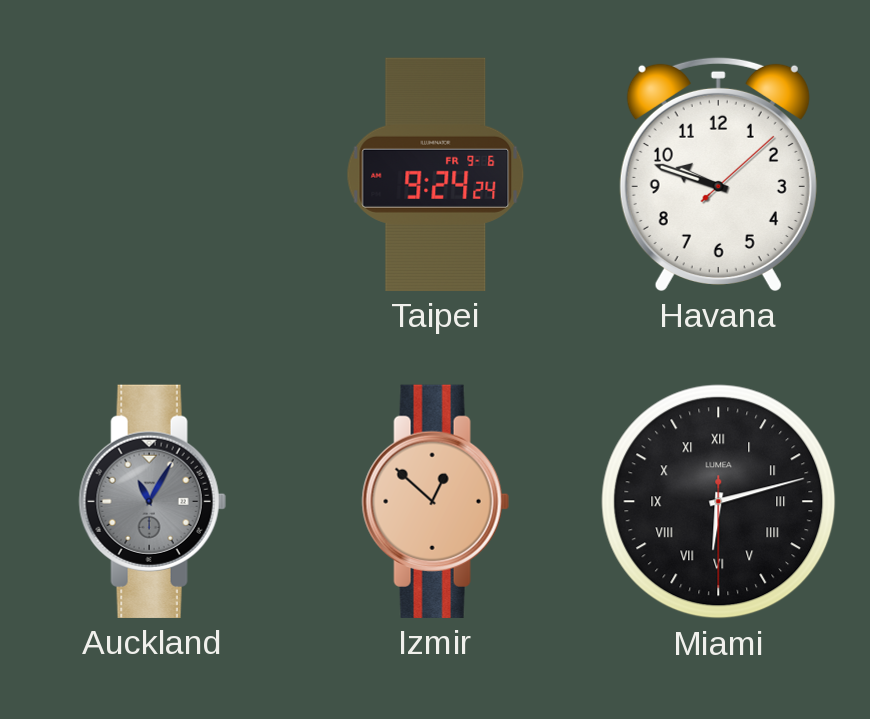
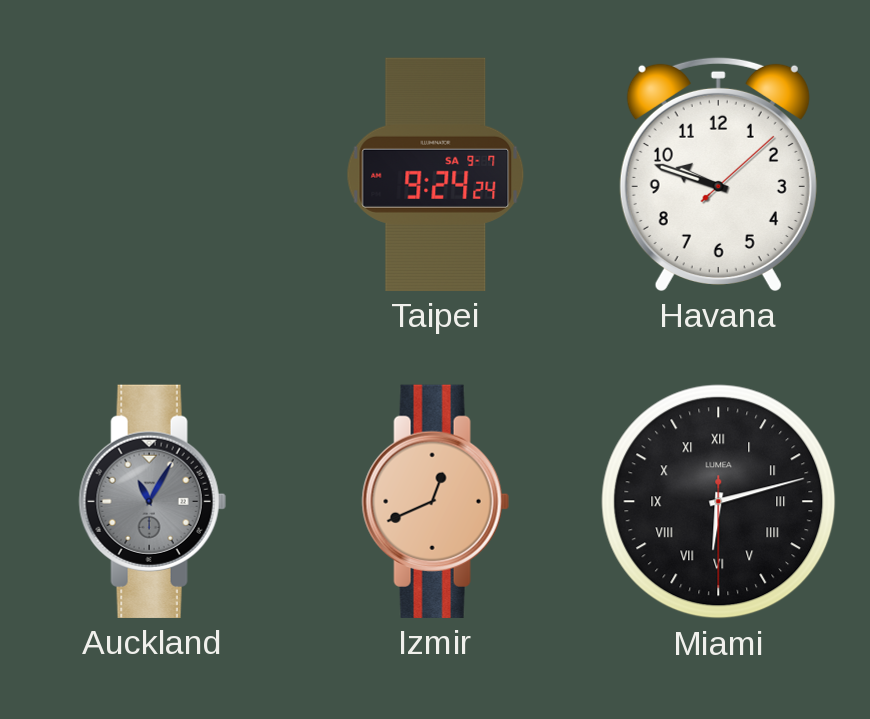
Taipei date: FR 9-6 -> SA 9-7 (436, 174)
Izmir: 12:52 -> 12:41 (435, 501)
